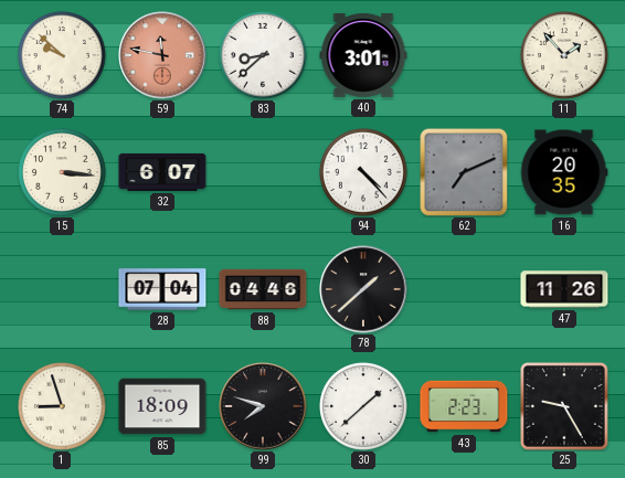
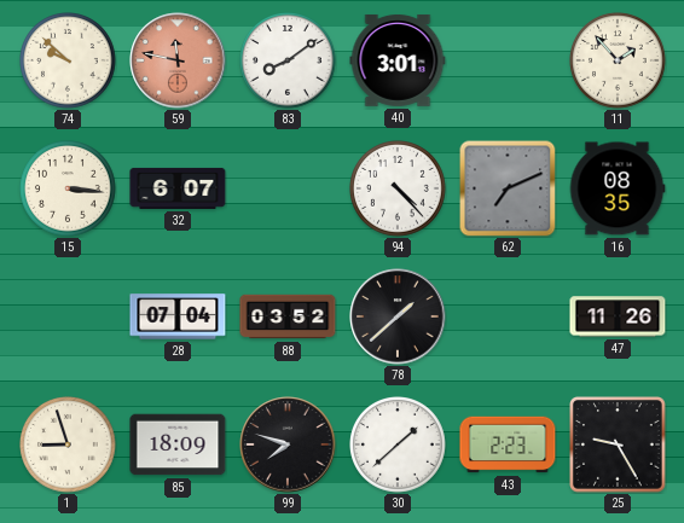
83: 8:38 -> 8:09 (289, 62)
16: 20:35 -> 08:35 (618, 188)
88: 04:46 -> 03:52 (288, 316)
